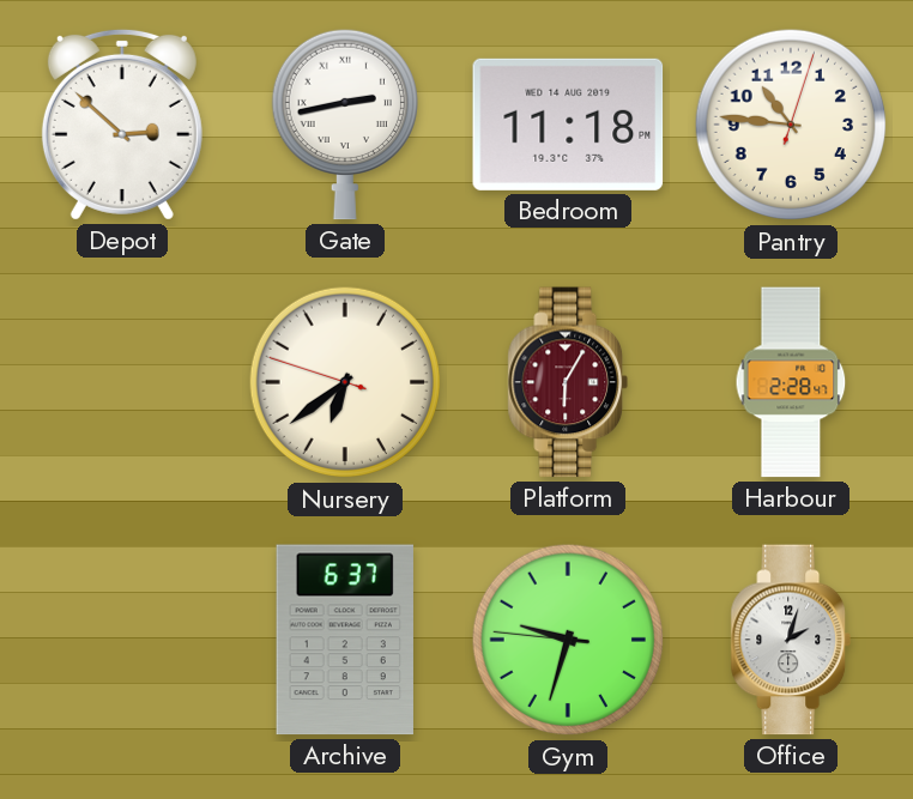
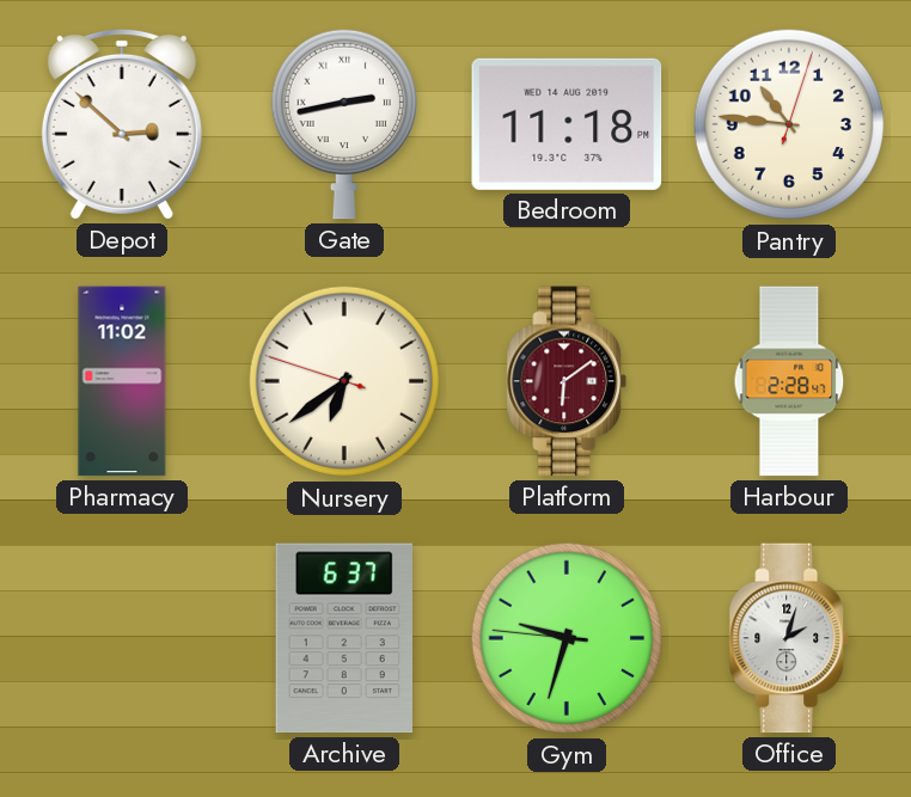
Pharmacy: none -> 11:02 (122, 381)
Platform: 6:05 -> 6:09 (567, 381)
